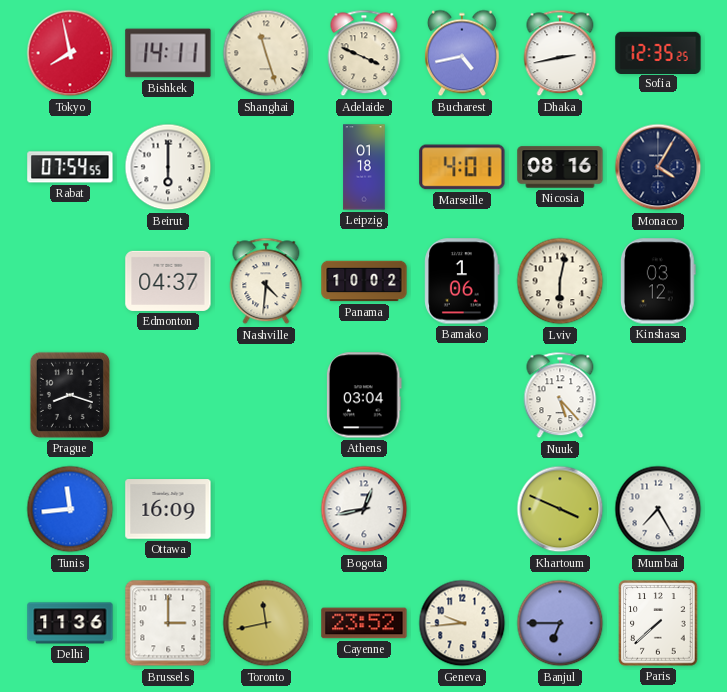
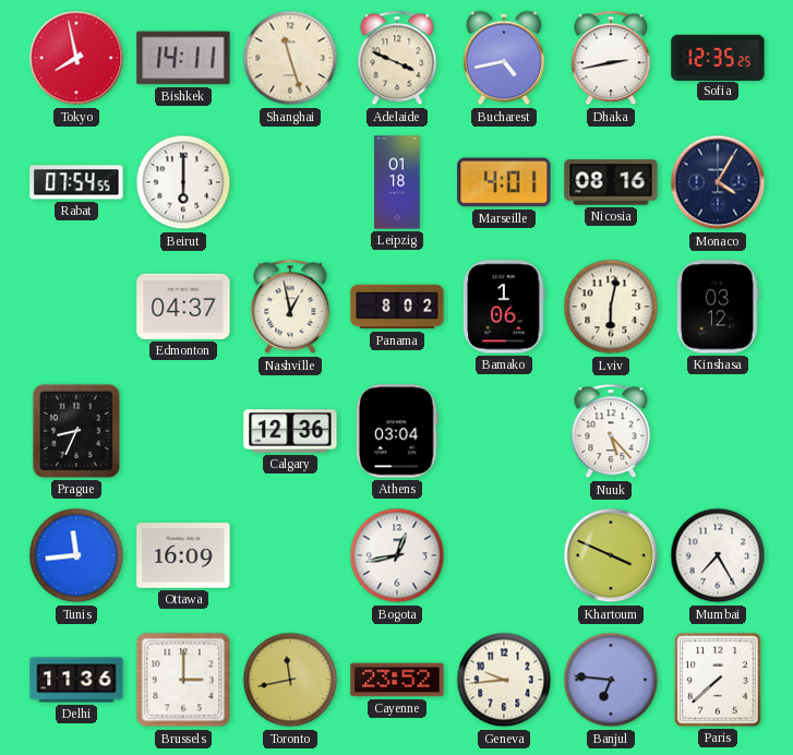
Nashville: 4:31 -> 12:58 (290, 307)
Panama: 10:02 -> 8:02 (397, 307)
Prague: 8:18 -> 8:34 (76, 431)
Calgary: none -> 12:36 (290, 431)
Banjul: 6:45 -> 6:46 (611, 680)
